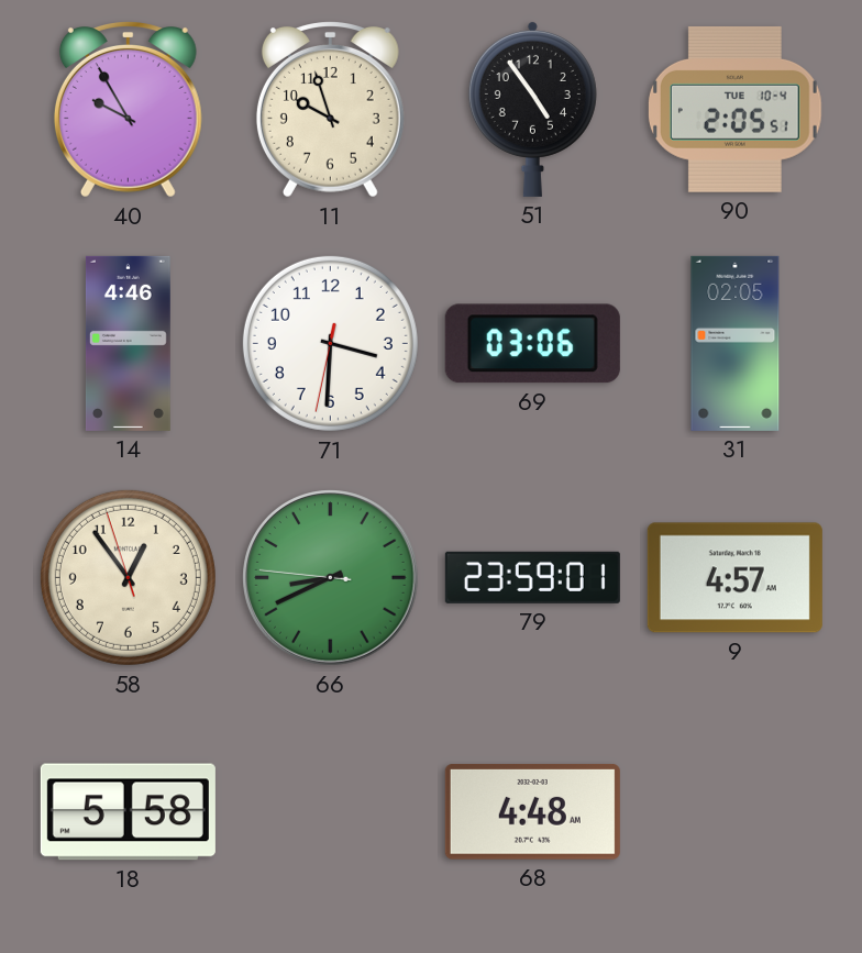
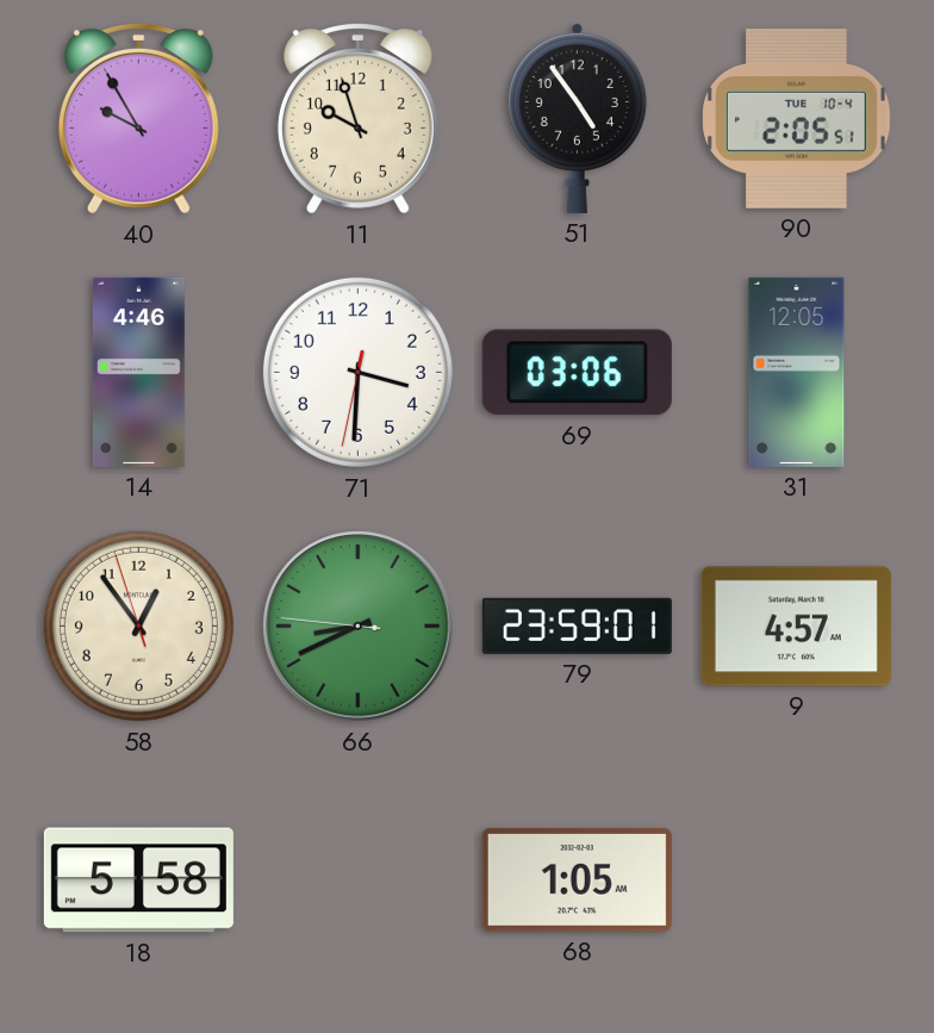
31: 02:05 -> 12:05 (797, 372)
68: 4:48 -> 1:05 (577, 879)
